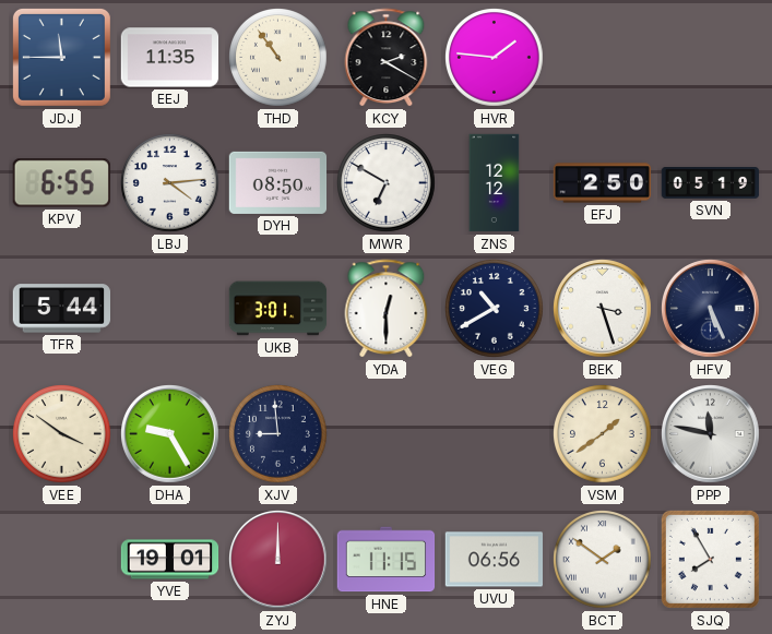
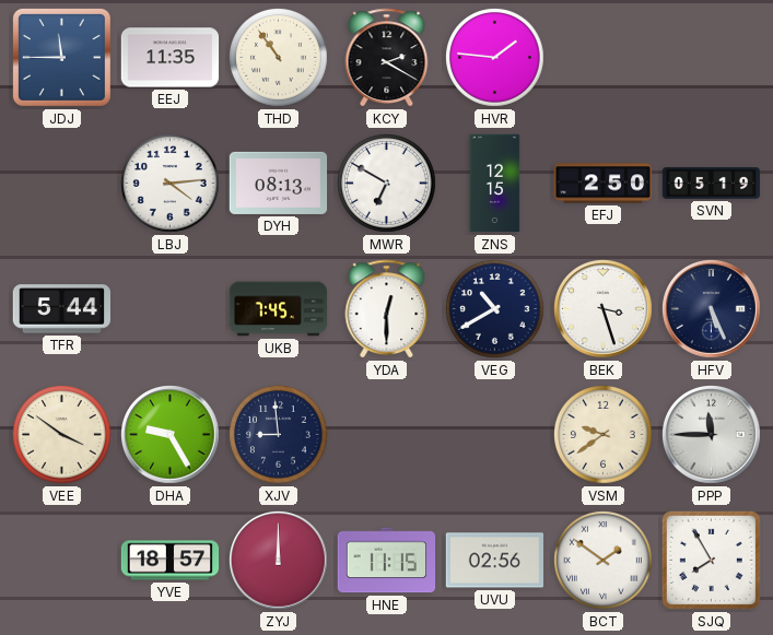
KPV: 6:55 -> none (61, 183)
DYH: 08:50 -> 08:13 (279, 183)
ZNS: 12:12 -> 12:15 (495, 184)
UKB: 3:01 -> 7:45 (279, 309)
VSM: 1:39 -> 9:39 (604, 435)
PPP: 11:47 -> 11:45 (712, 435)
YVE: 19:01 -> 18:57 (171, 561)
UVU: 06:56 -> 02:56 (495, 561)
